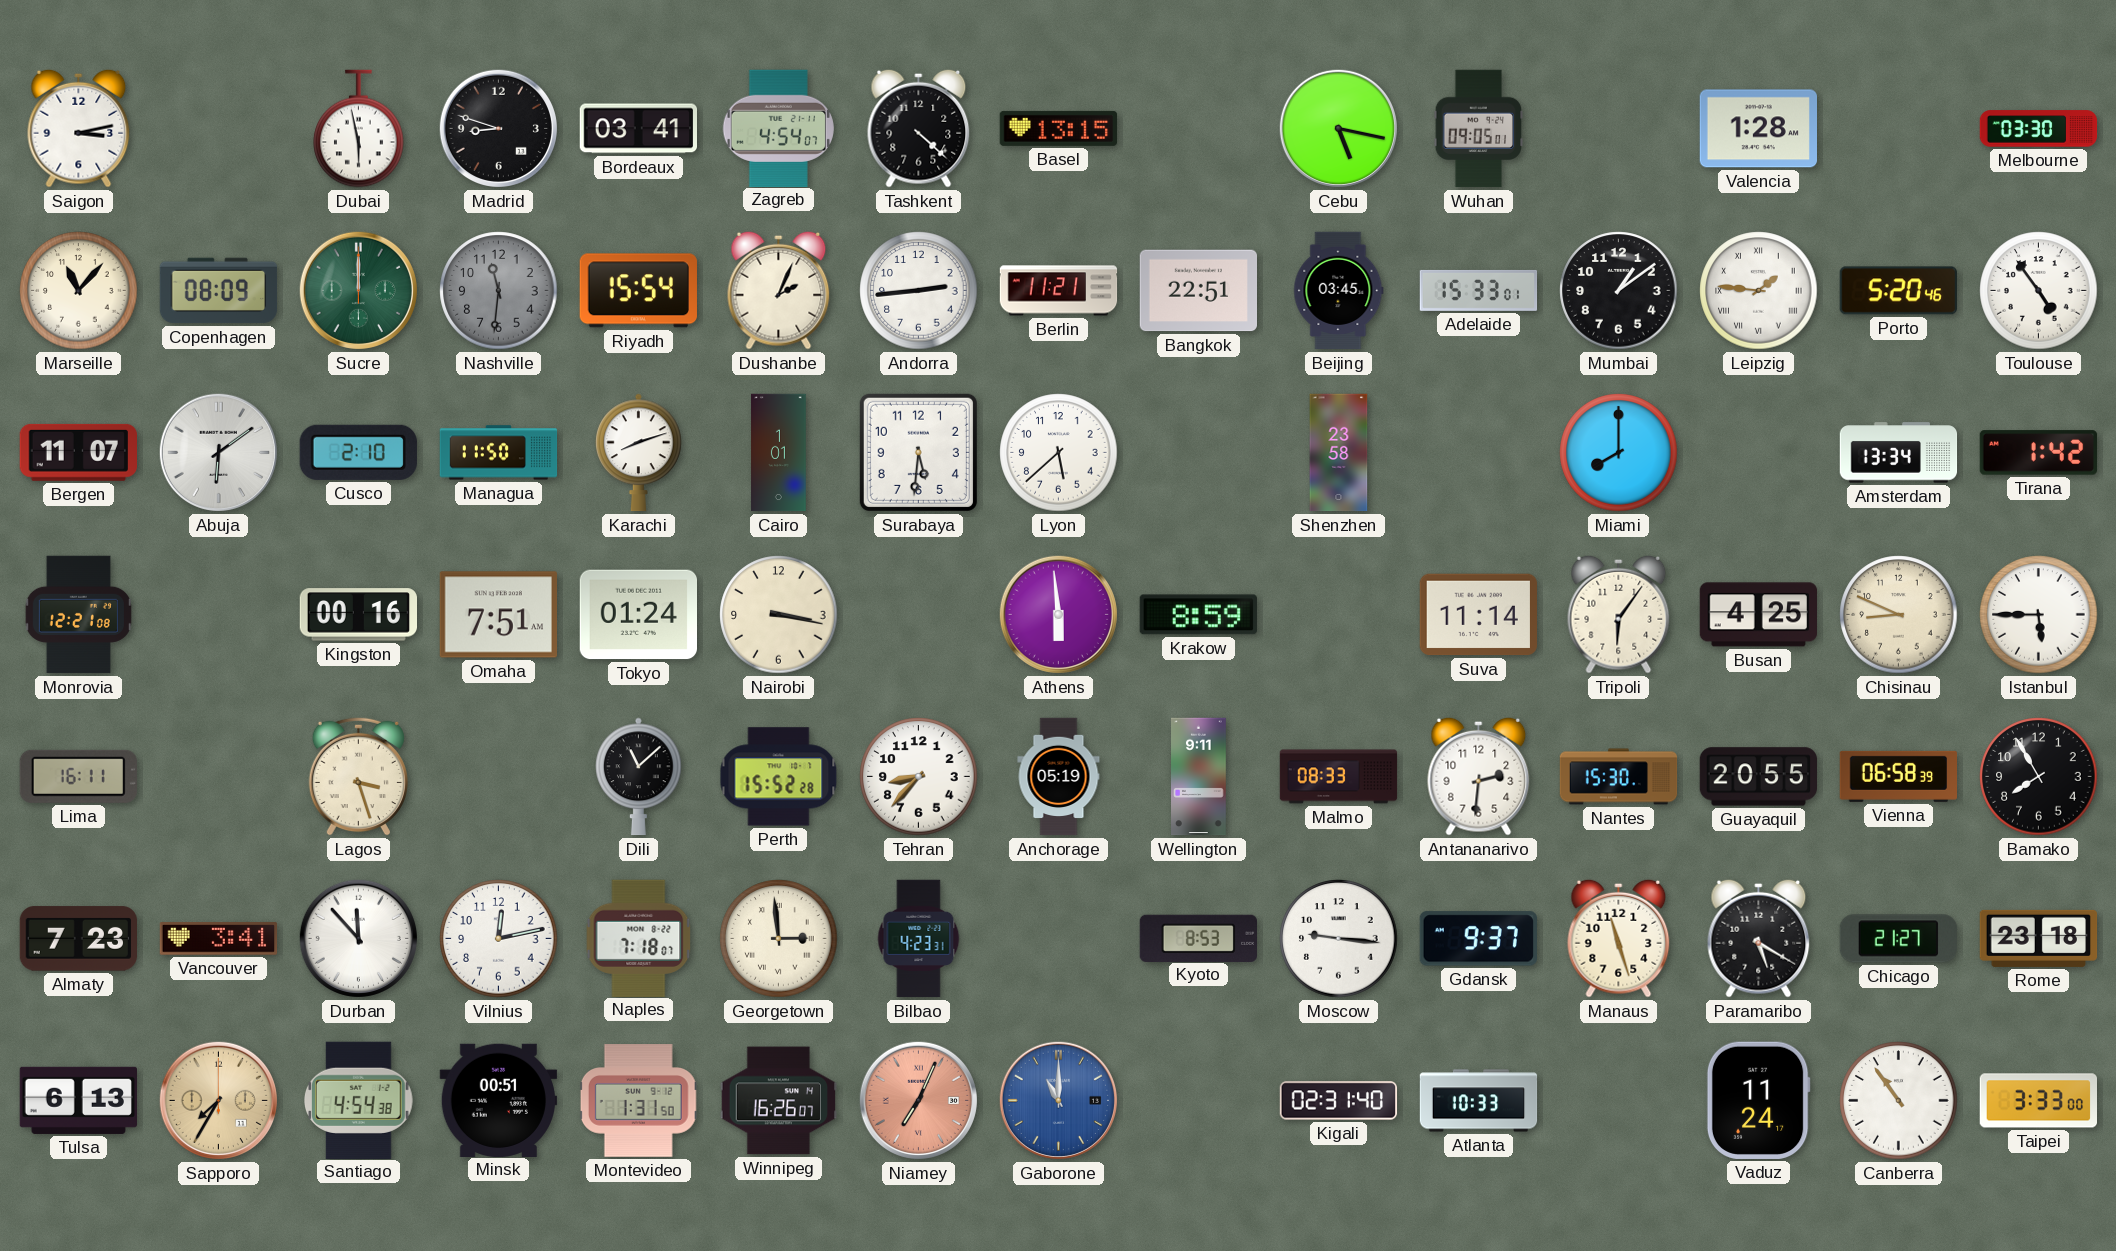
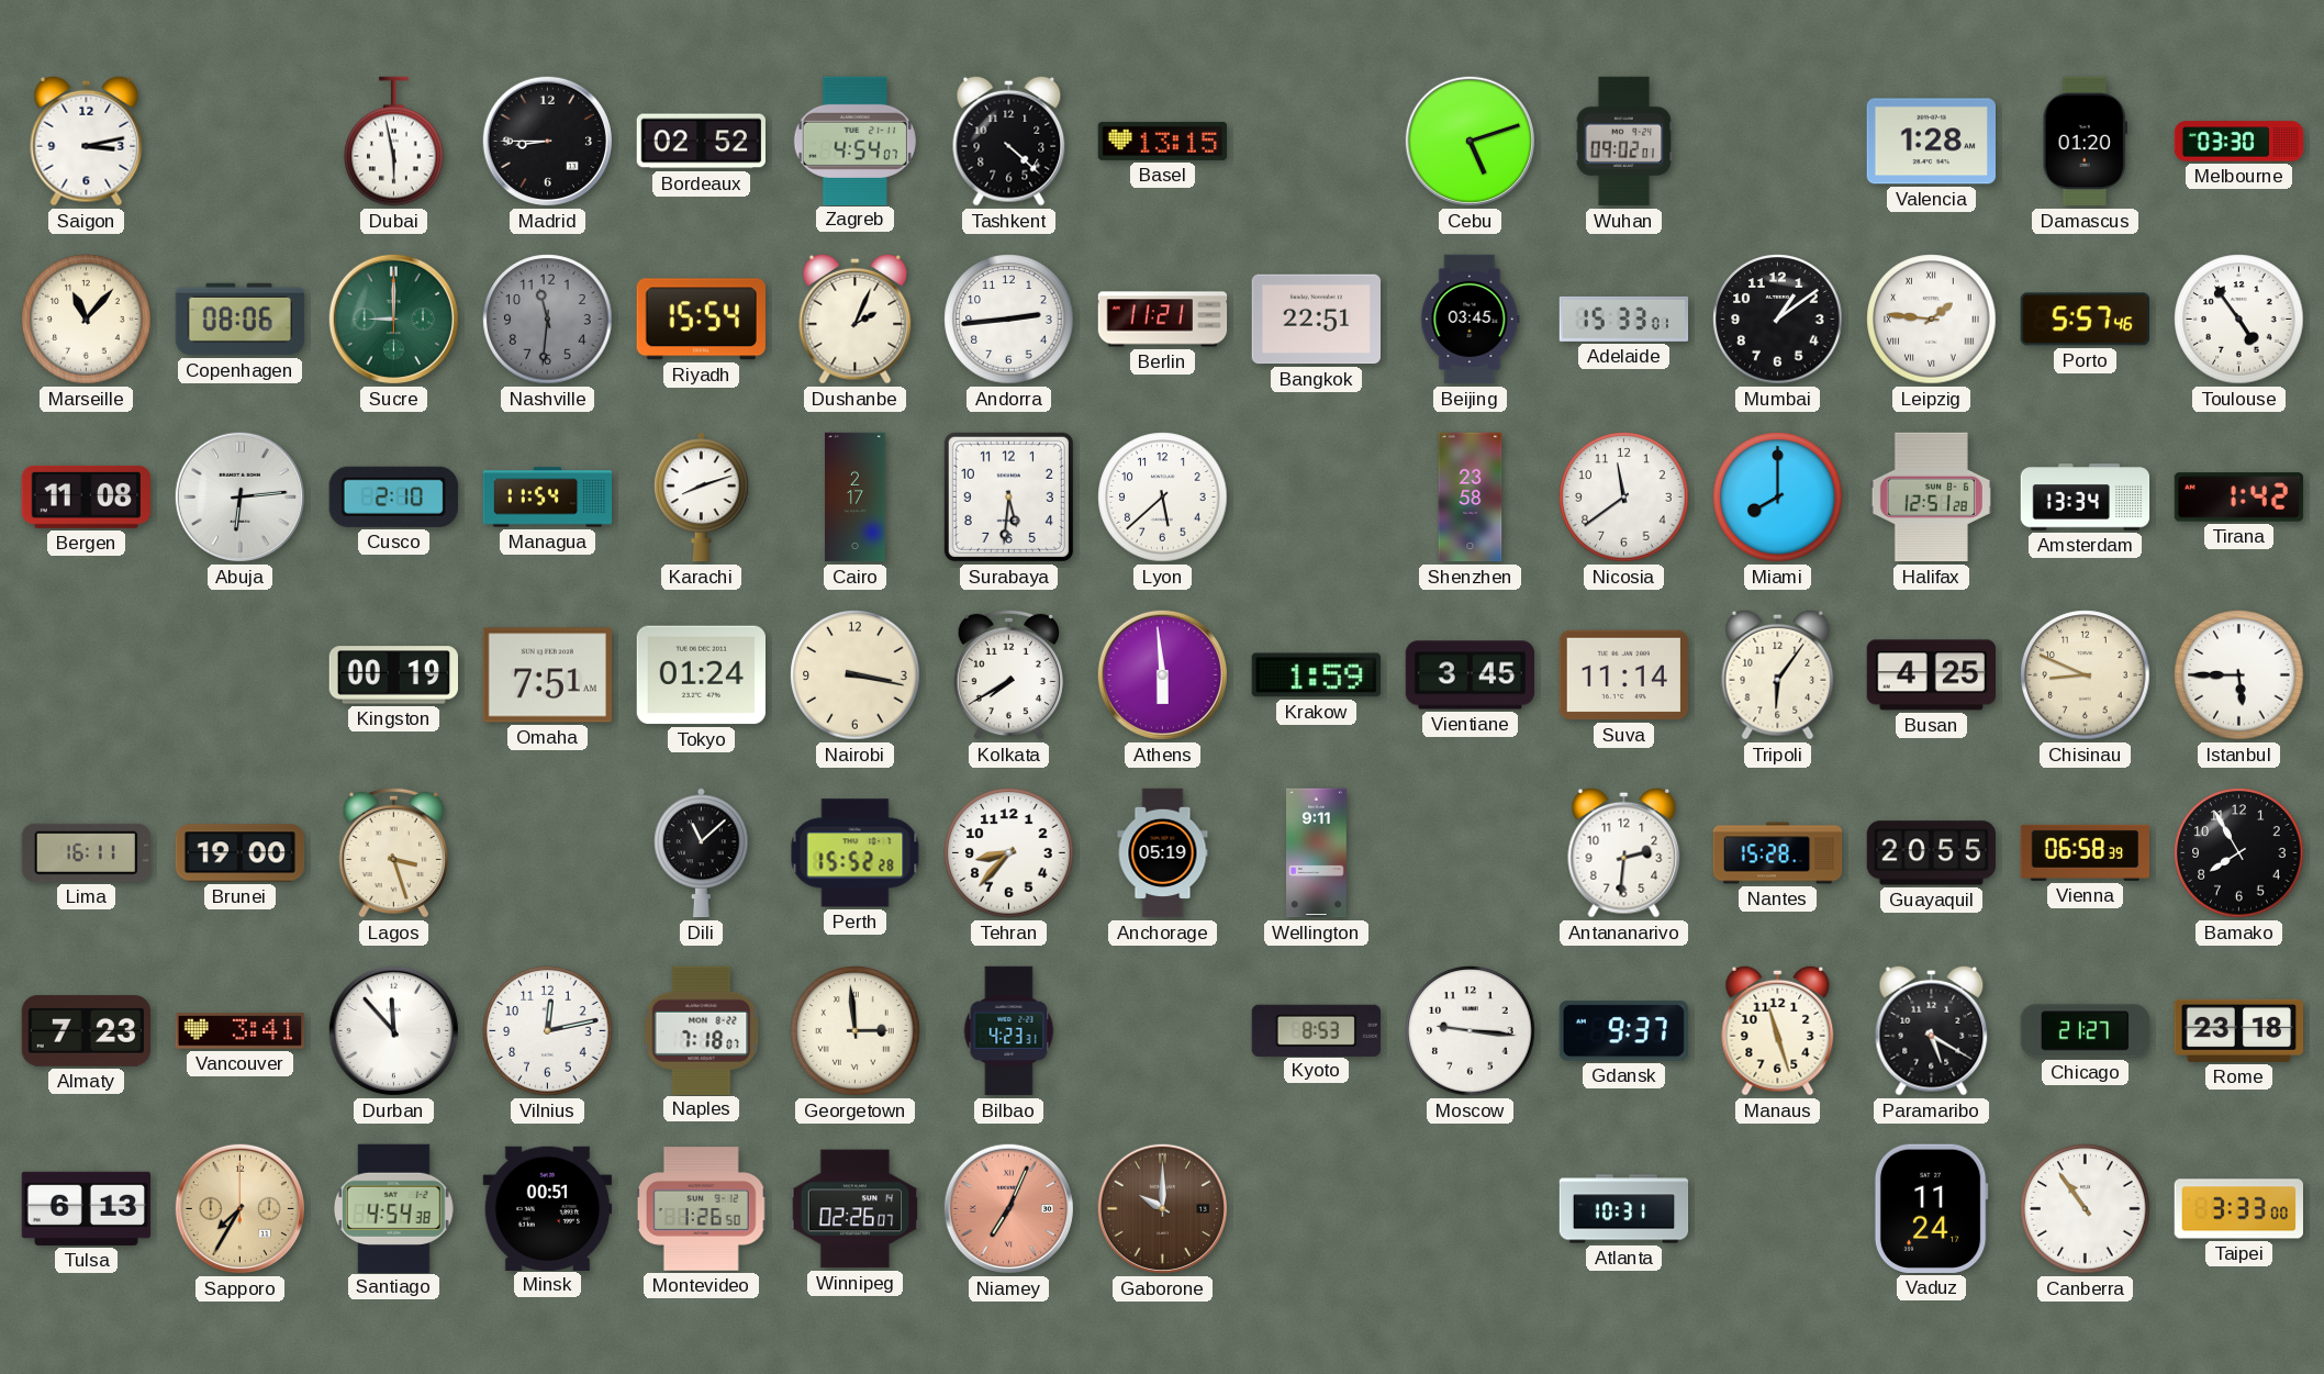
Madrid: 8:48 -> 8:45 (547, 141)
Bordeaux: 03:41 -> 02:52 (701, 142)
Cebu: 5:17 -> 5:12 (1470, 141)
Wuhan: 09:05 -> 09:02 (1624, 142)
Damascus: none -> 01:20 (2085, 142)
Copenhagen: 08:09 -> 08:06 (241, 320)
Sucre: 12:00 -> 9:00 (393, 319)
Porto: 5:20 -> 5:57 (2085, 320)
Bergen: 11:07 -> 11:08 (86, 496)
Abuja: 6:09 -> 6:14 (239, 496)
Managua: 11:50 -> 11:54 (548, 498)
Cairo: 1:01 -> 2:17 (856, 498)
Nicosia: none -> 11:39 (1624, 498)
Halifax: none -> 12:51 (1931, 498)
Monrovia: 12:21 -> none (78, 615)
Kingston: 00:16 -> 00:19 (393, 675)
Kolkata: none -> 7:40 (1008, 674)
Krakow: 8:59 -> 1:59 (1316, 675)
Vientiane: none -> 3:45 (1471, 675)
Brunei: none -> 19:00 (241, 853)
Malmo: 08:33 -> none (1339, 777)
Nantes: 15:30 -> 15:28 (1778, 853)
Montevideo: 1:31 -> 1:26 (701, 1209)
Winnipeg: 16:26 -> 02:26 (856, 1209)
Gaborone: 11:00 -> 10:00 (1162, 1208)
Gaborone dial: blue -> brown (1162, 1208)
Kigali: 02:31 -> none (1339, 1101)
Atlanta: 10:33 -> 10:31 (1624, 1209)
